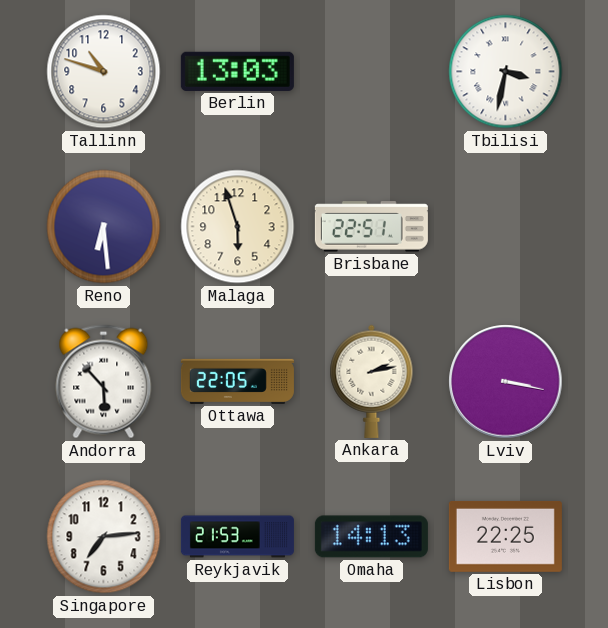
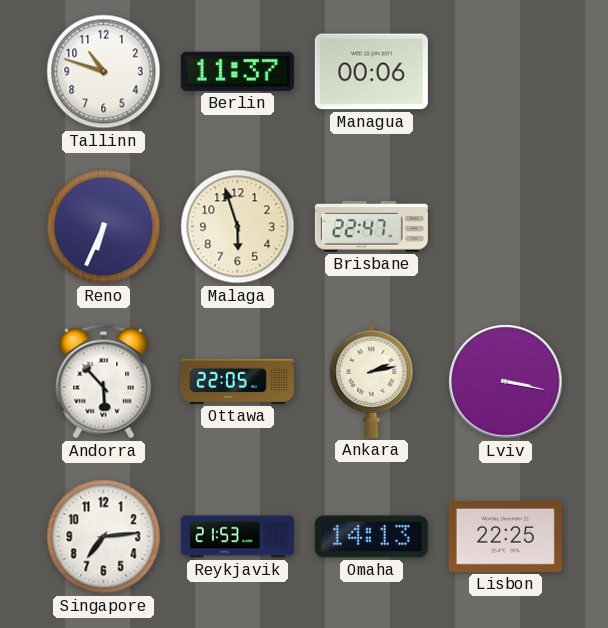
Berlin: 13:03 -> 11:37 (237, 71)
Managua: none -> 00:06 (371, 72)
Tbilisi: 3:32 -> none (506, 72)
Reno: 6:29 -> 6:34 (104, 227)
Brisbane: 22:51 -> 22:47 (371, 227)
